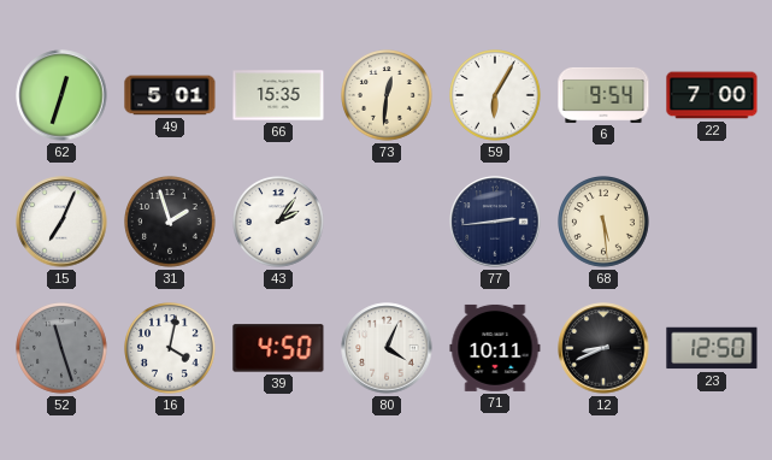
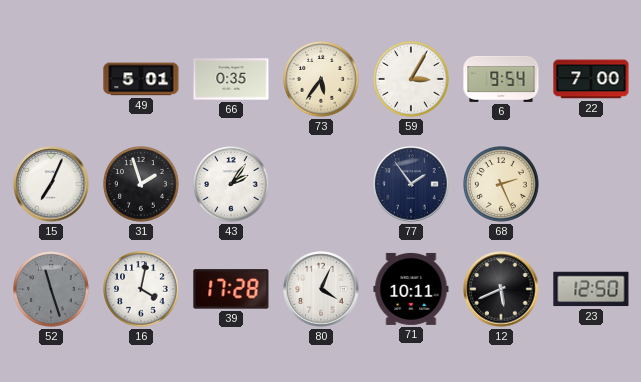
62: 12:33 -> none (61, 95)
66: 15:35 -> 0:35 (231, 79)
73: 12:31 -> 5:36 (322, 80)
59: 6:05 -> 3:05 (412, 80)
77: 2:44 -> 1:54 (411, 184)
68: 5:29 -> 2:26 (502, 185)
39: 4:50 -> 17:28 (231, 289)
12: 8:41 -> 5:41 (501, 289)
